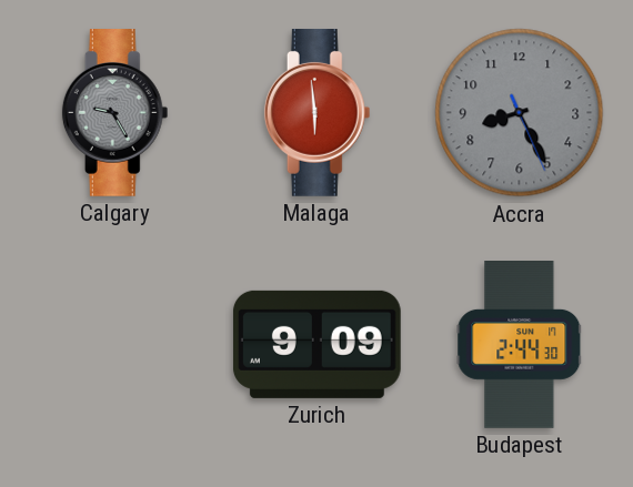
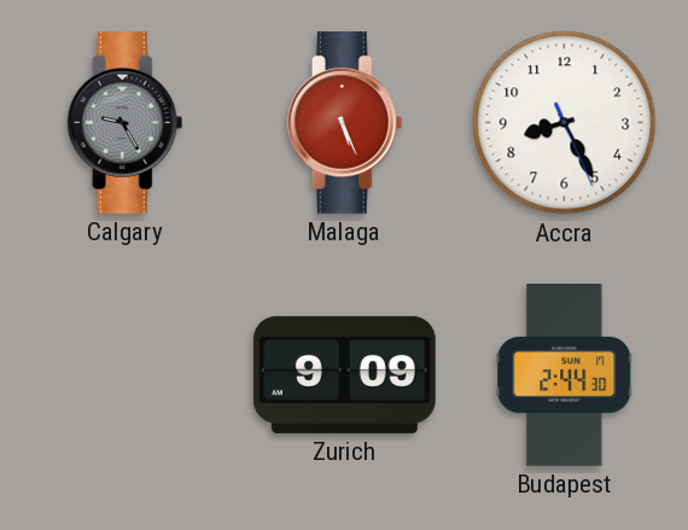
Malaga: 5:59 -> 5:26 (345, 123)
Accra dial: grey -> white (565, 123)
